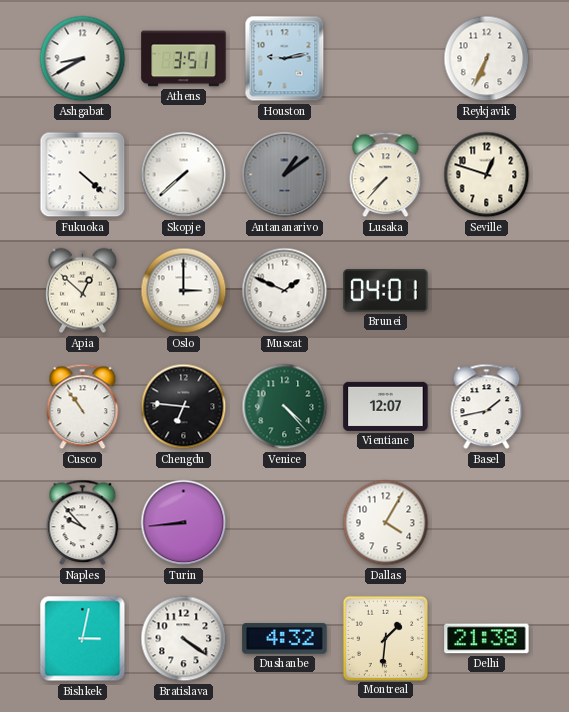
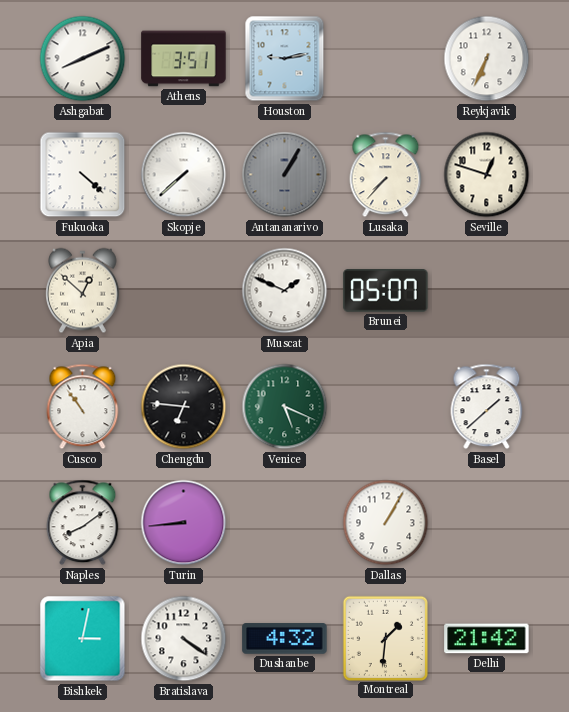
Ashgabat: 8:40 -> 8:11 (83, 59)
Antananarivo: 1:09 -> 1:05 (285, 175)
Oslo: 3:00 -> none (184, 291)
Brunei: 04:01 -> 05:07 (386, 291)
Venice: 4:23 -> 5:19 (285, 407)
Vientiane: 12:07 -> none (386, 406)
Basel: 1:43 -> 1:38 (487, 407)
Naples: 9:53 -> 8:09 (83, 523)
Dallas: 4:05 -> 1:05 (386, 523)
Delhi: 21:38 -> 21:42 (487, 639)
